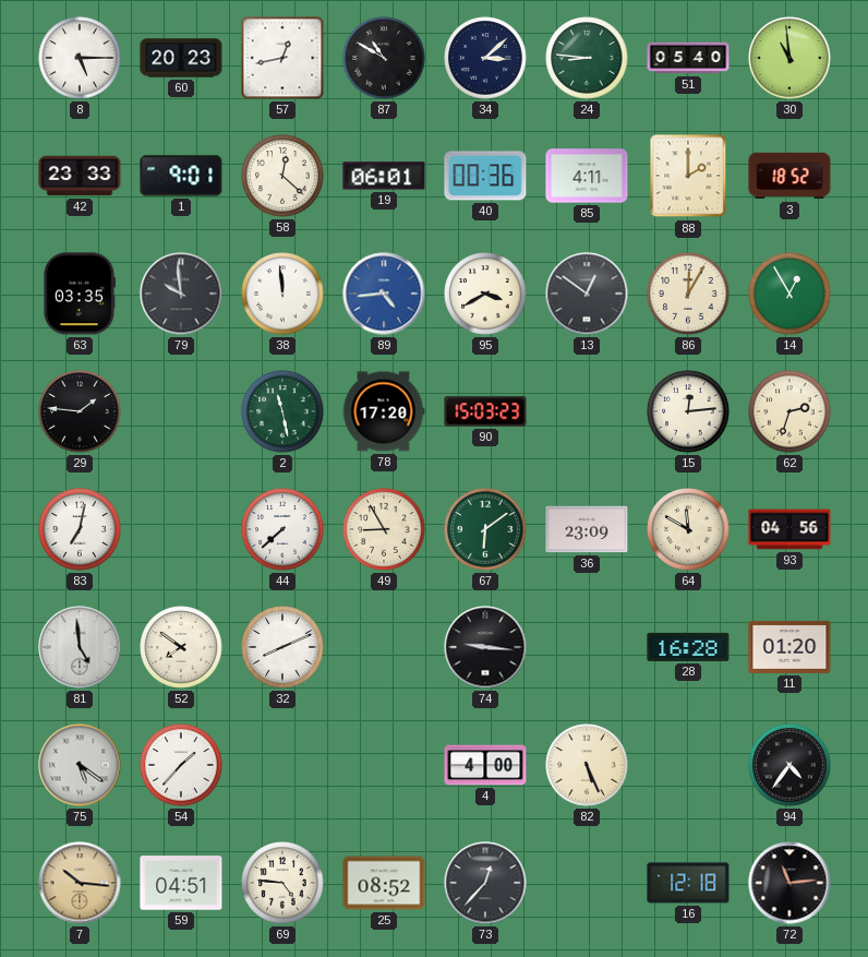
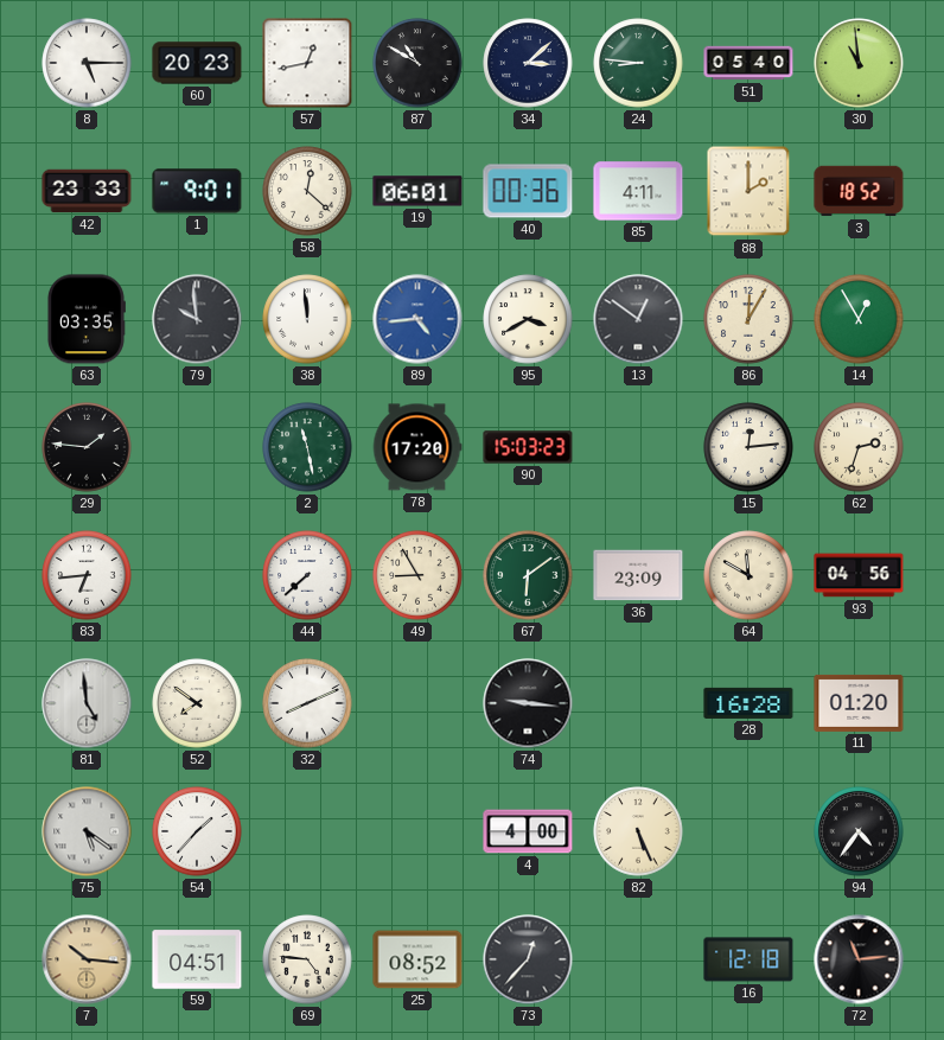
83: 7:02 -> 6:44 (87, 575)
